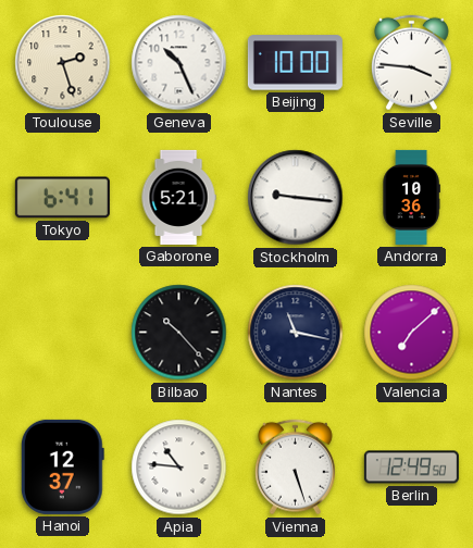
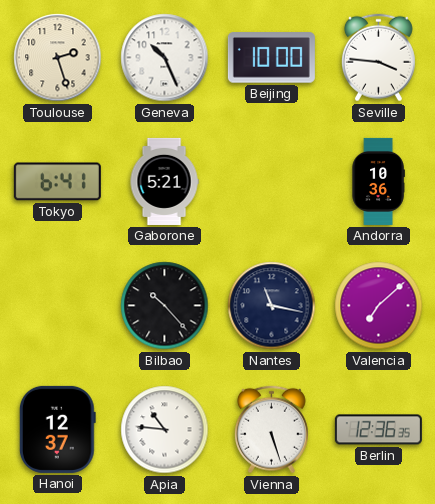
Stockholm: 9:16 -> none (296, 198)
Berlin: 12:49 -> 12:36 (378, 430)
